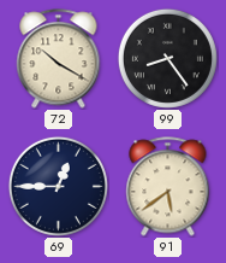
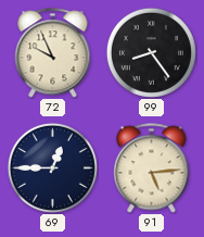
72: 10:20 -> 9:56 (53, 53)
91: 5:39 -> 5:14 (152, 169)
